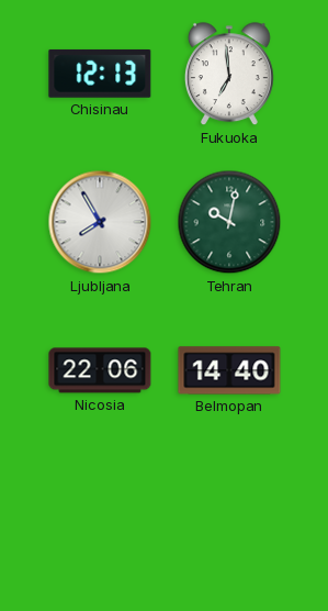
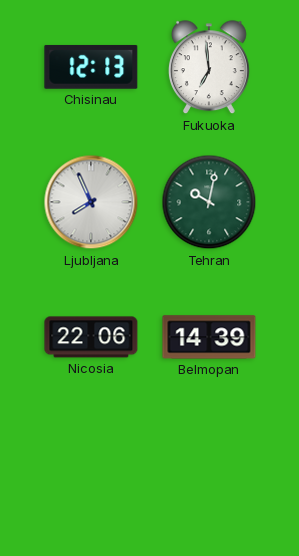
Ljubljana: 7:55 -> 7:56 (91, 202)
Belmopan: 14:40 -> 14:39 (209, 337)
